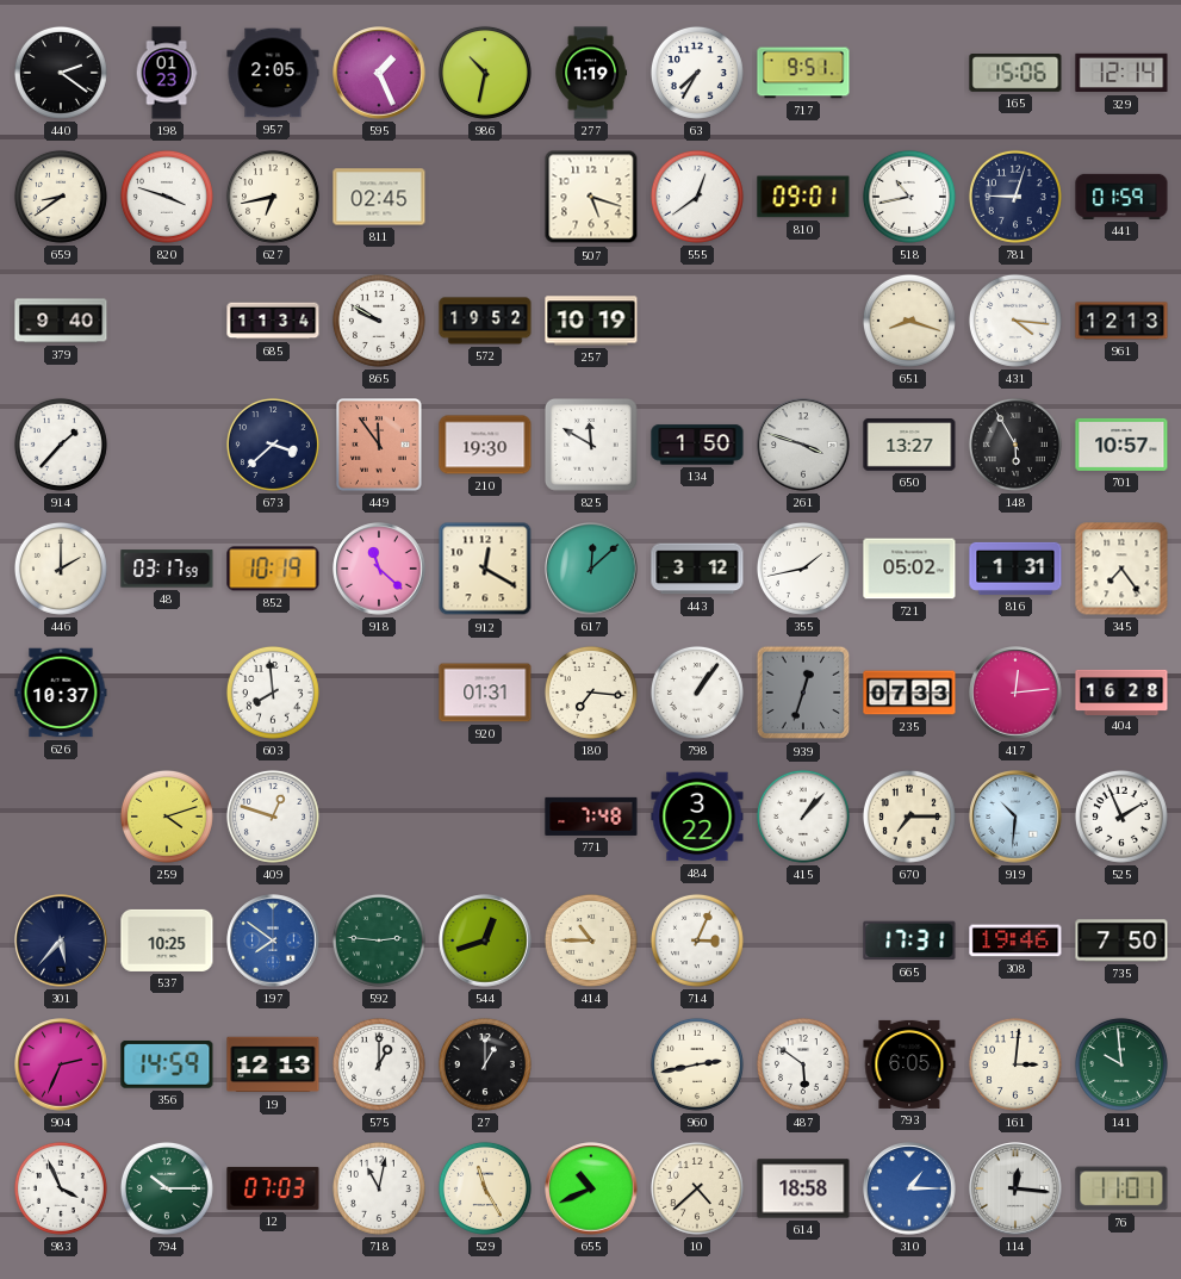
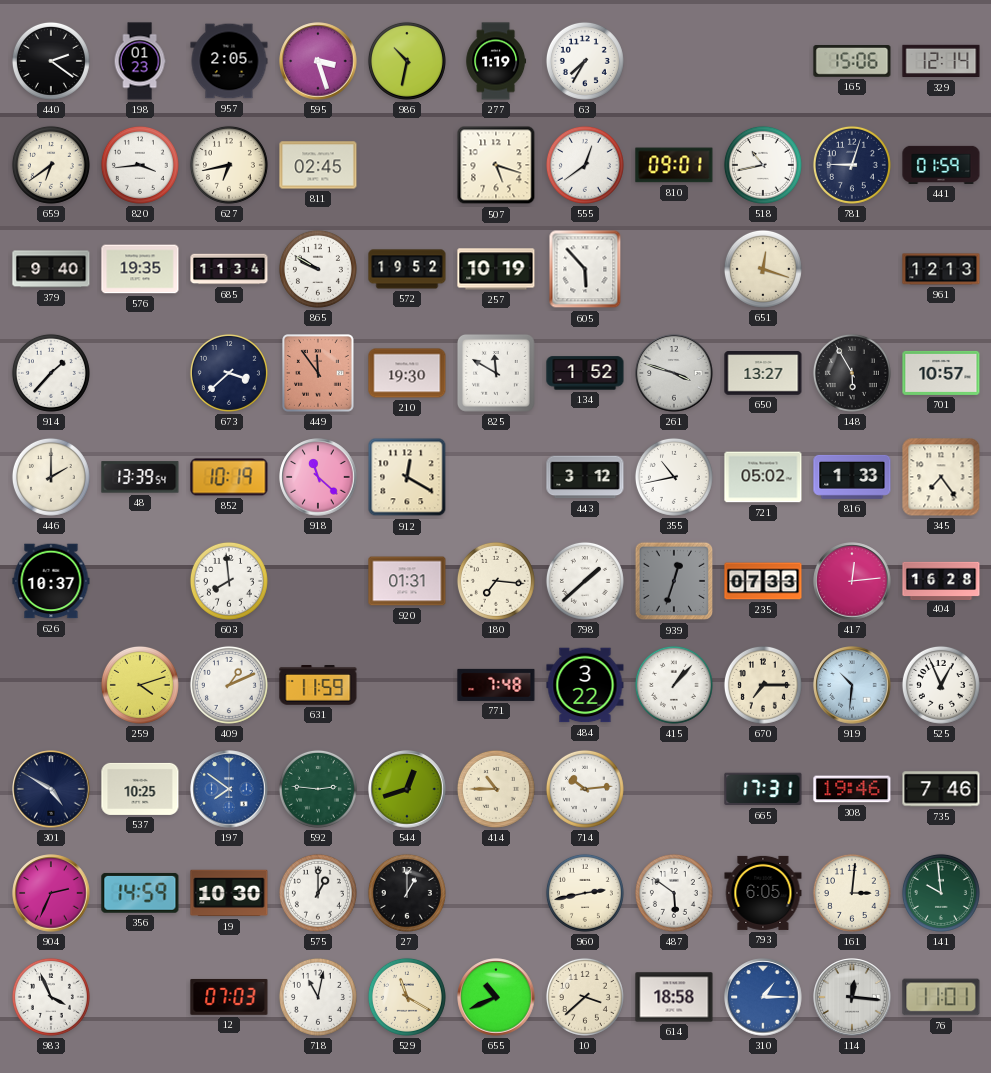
595: 1:26 -> 3:27 (318, 61)
717: 9:51 -> none (803, 73)
659: 8:39 -> 6:39 (51, 165)
820: 3:48 -> 3:44 (140, 165)
576: none -> 19:35 (140, 269)
605: none -> 5:53 (585, 269)
651: 8:18 -> 12:18 (763, 269)
431: 4:16 -> none (1015, 321)
134: 1:50 -> 1:52 (585, 373)
48: 03:17 -> 13:39 (140, 477)
617: 12:08 -> none (591, 569)
355: 1:43 -> 10:43 (674, 477)
816: 1:31 -> 1:33 (852, 477)
798: 1:06 -> 1:38 (585, 581)
409: 12:48 -> 1:11 (229, 685)
631: none -> 11:59 (318, 686)
525: 1:56 -> 12:56 (941, 685)
301: 5:37 -> 4:50 (51, 789)
714: 3:04 -> 10:14 (585, 789)
735: 7:50 -> 7:46 (941, 789)
19: 12:13 -> 10:30 (229, 893)
794: 10:15 -> none (167, 1188)
529: 11:25 -> 11:20 (407, 997)
10: 4:38 -> 3:38 (585, 997)
